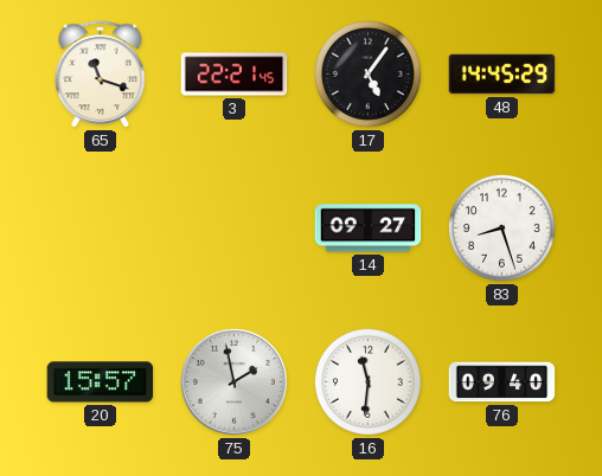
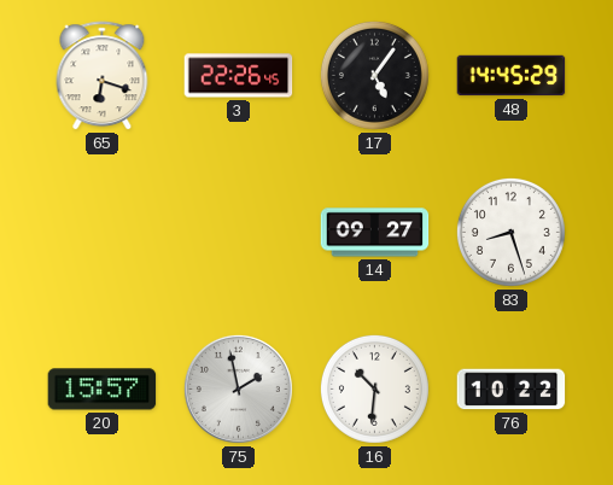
65: 11:18 -> 6:18 (103, 76)
3: 22:21 -> 22:26 (239, 76)
16: 11:31 -> 10:31 (374, 388)
76: 09:40 -> 10:22 (512, 390)
